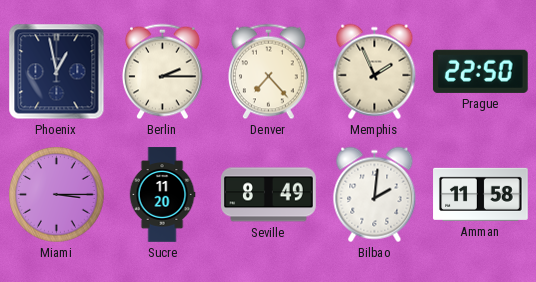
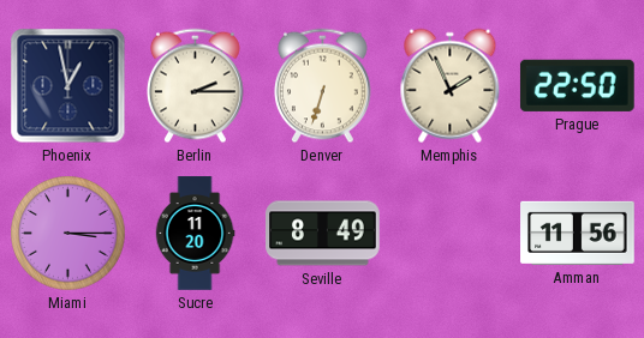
Denver: 7:23 -> 6:33 (323, 86)
Bilbao: 2:01 -> none (375, 195)
Amman: 11:58 -> 11:56 (578, 233)
